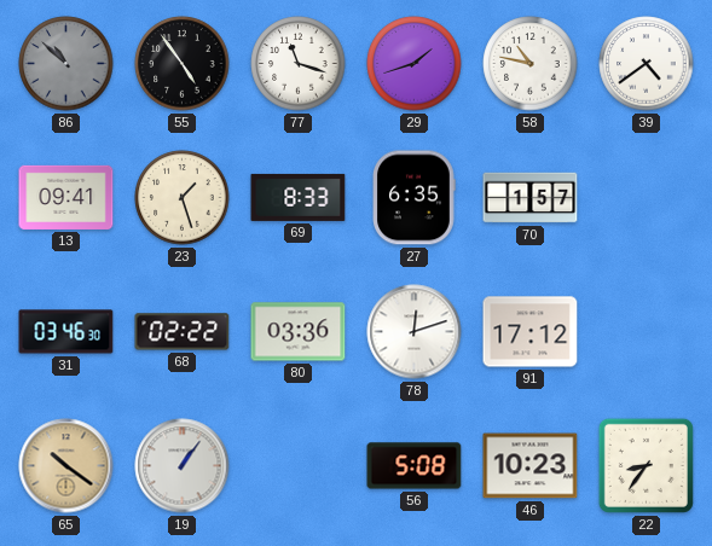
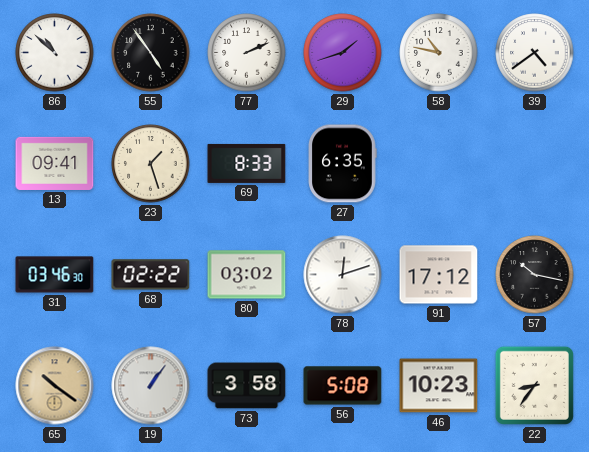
86 dial: grey -> white (55, 53)
77: 11:18 -> 2:11 (247, 53)
70: 1:57 -> none (531, 198)
80: 03:36 -> 03:02 (247, 275)
57: none -> 10:17 (535, 275)
73: none -> 3:58 (247, 386)
